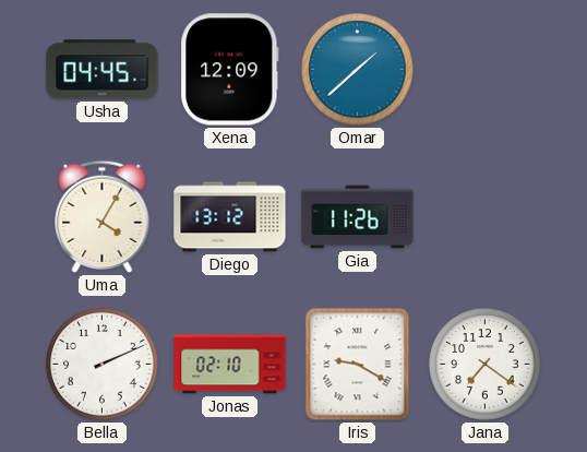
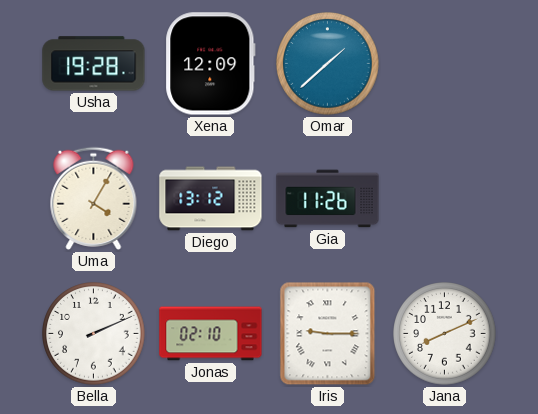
Usha: 04:45 -> 19:28 (94, 64)
Iris: 9:20 -> 9:15 (328, 334)
Jana: 7:21 -> 8:11 (445, 334)
